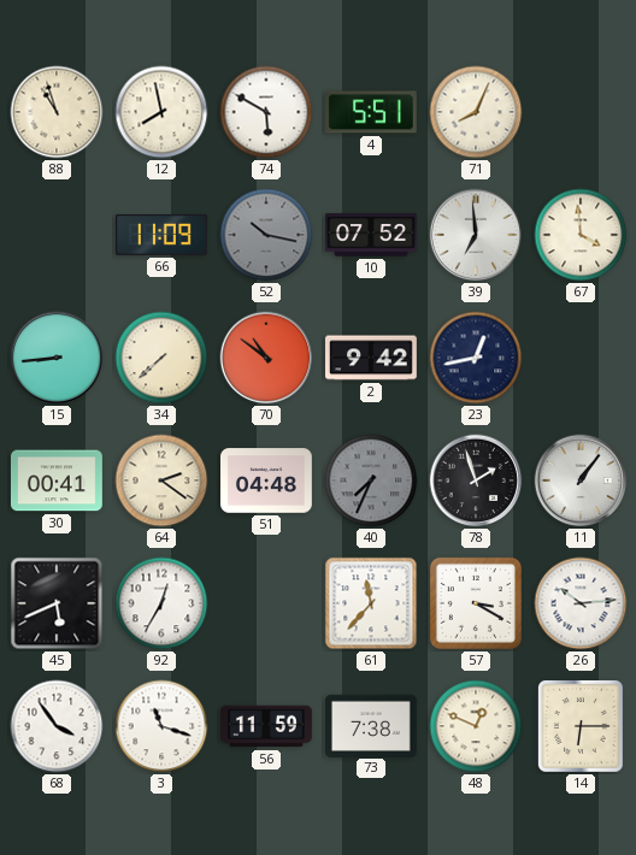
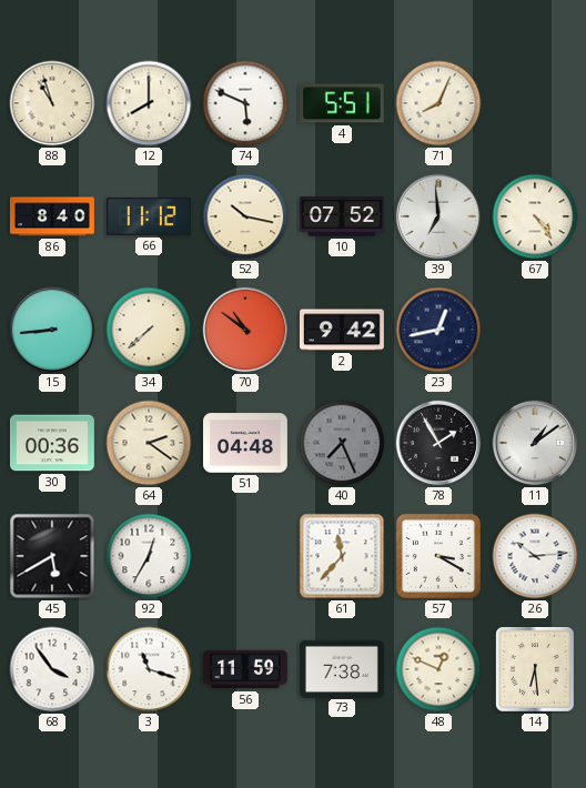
12: 7:58 -> 8:00 (149, 103)
74: 5:50 -> 5:49 (245, 103)
86: none -> 8:40 (53, 216)
66: 11:09 -> 11:12 (149, 218)
52 dial: grey -> cream (245, 216)
67: 3:59 -> 4:24 (535, 216)
30: 00:41 -> 00:36 (52, 443)
40: 7:34 -> 7:26 (342, 443)
78: 1:57 -> 1:55 (438, 443)
11: 1:06 -> 1:09 (535, 443)
45: 5:41 -> 5:40 (52, 556)
14: 6:15 -> 6:29 (535, 670)
